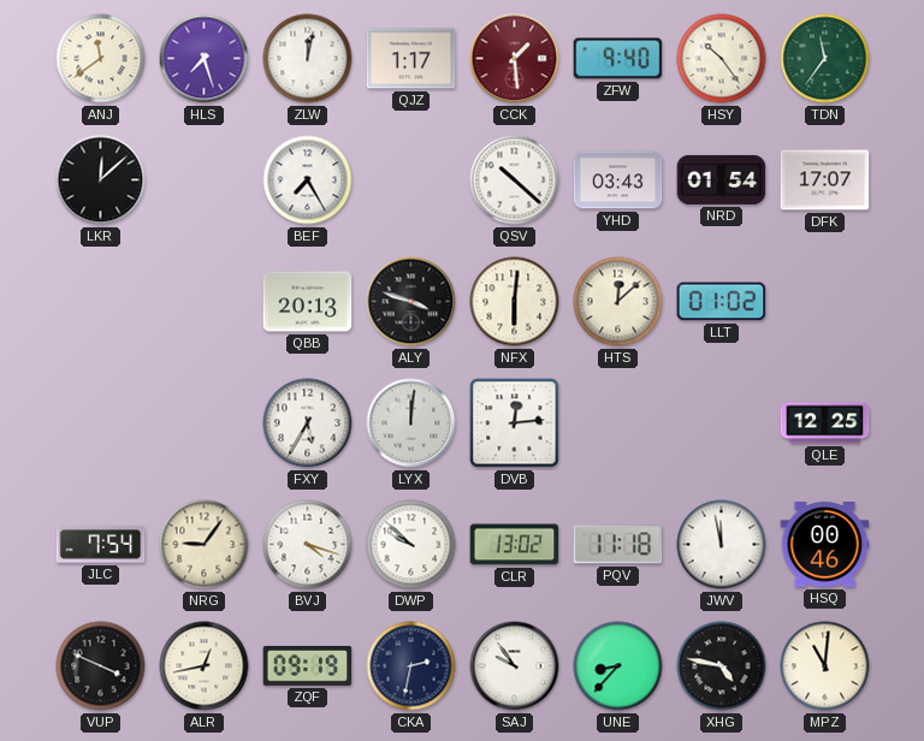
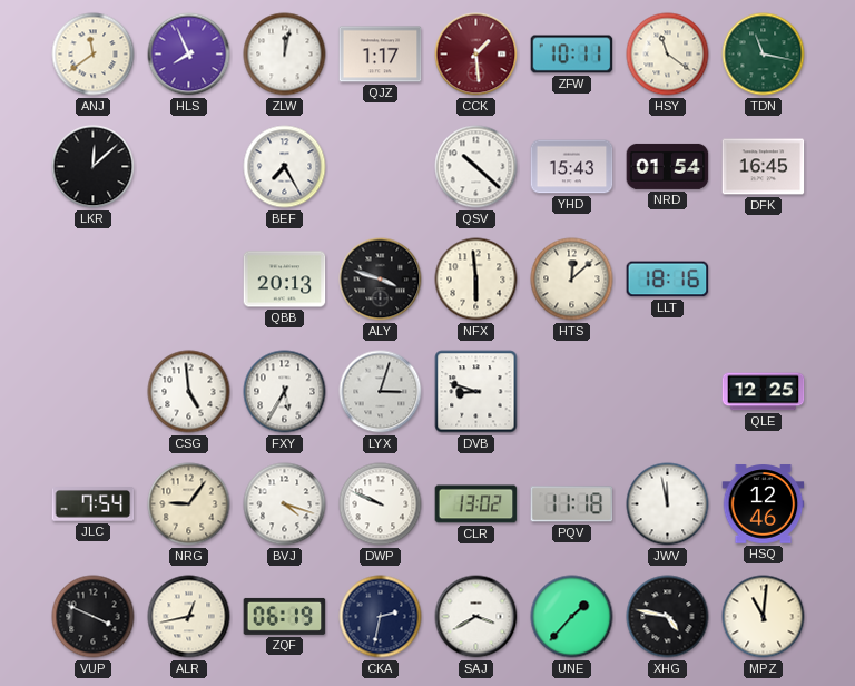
HLS: 7:27 -> 7:56 (189, 55)
ZFW: 9:40 -> 10:11 (572, 55)
HSY: 10:24 -> 11:21 (668, 55)
TDN: 11:36 -> 11:17 (764, 55)
YHD: 03:43 -> 15:43 (572, 167)
DFK: 17:07 -> 16:45 (764, 167)
NFX: 6:01 -> 5:59 (476, 280)
LLT: 01:02 -> 18:16 (668, 280)
CSG: none -> 4:59 (189, 392)
LYX: 12:01 -> 3:03 (381, 392)
DVB: 12:14 -> 8:48 (476, 392)
DWP: 9:52 -> 9:49 (381, 504)
HSQ: 00:46 -> 12:46 (764, 504)
ZQF: 09:19 -> 06:19 (285, 616)
SAJ: 9:54 -> 3:40 (476, 617)
UNE: 8:37 -> 1:37 (572, 617)
